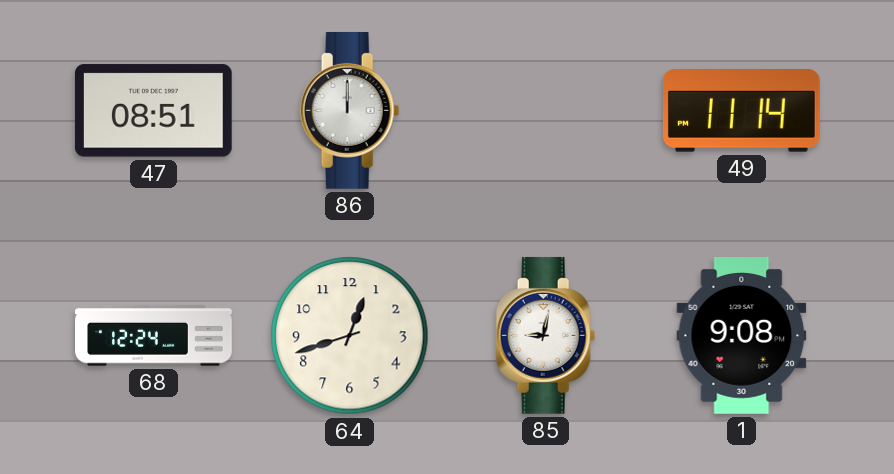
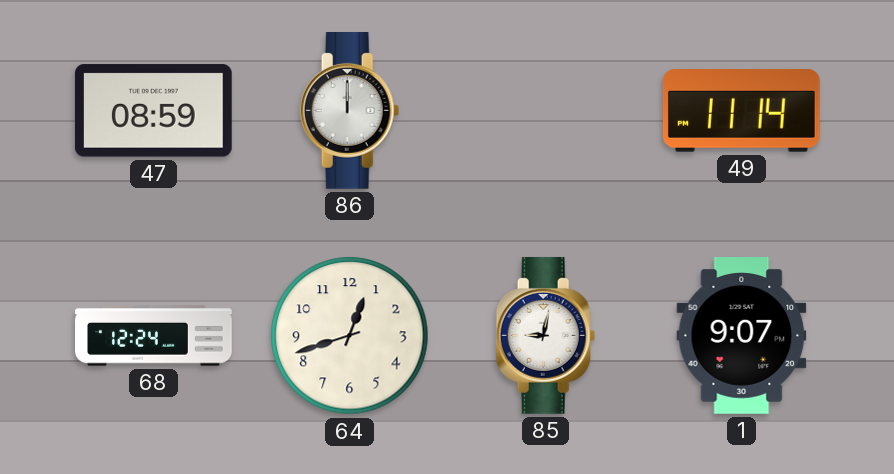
47: 08:51 -> 08:59 (153, 111)
1: 9:08 -> 9:07 (742, 336)
